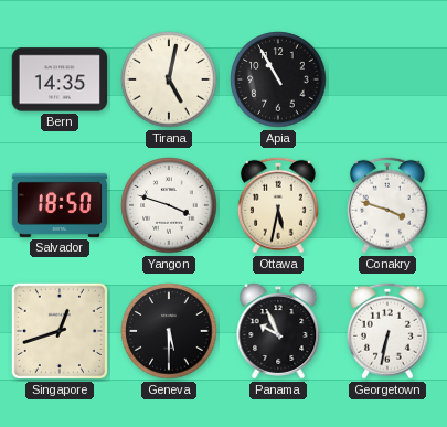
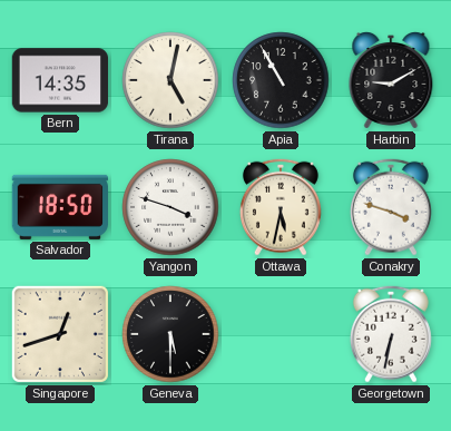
Harbin: none -> 9:10 (391, 81)
Panama: 9:56 -> none (278, 332)
